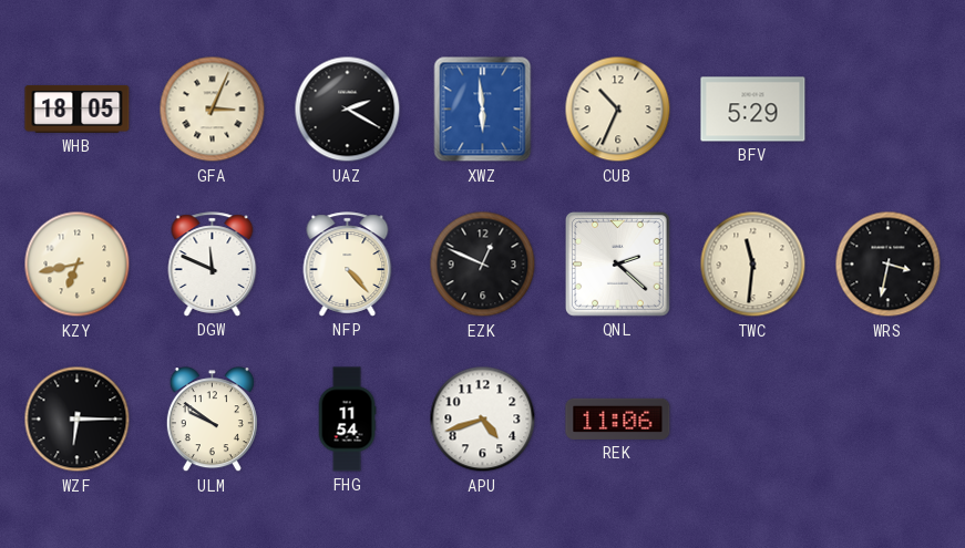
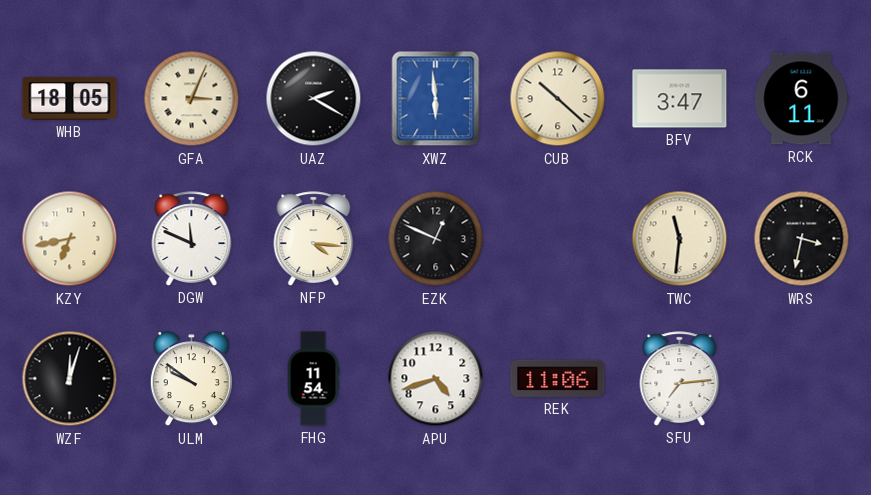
CUB: 10:34 -> 10:22 (558, 99)
BFV: 5:29 -> 3:47 (680, 99)
RCK: none -> 6:11 (802, 99)
NFP: 4:23 -> 4:16 (314, 239)
QNL: 2:22 -> none (618, 265)
WZF: 6:15 -> 12:03 (70, 379)
SFU: none -> 7:14 (680, 379)
